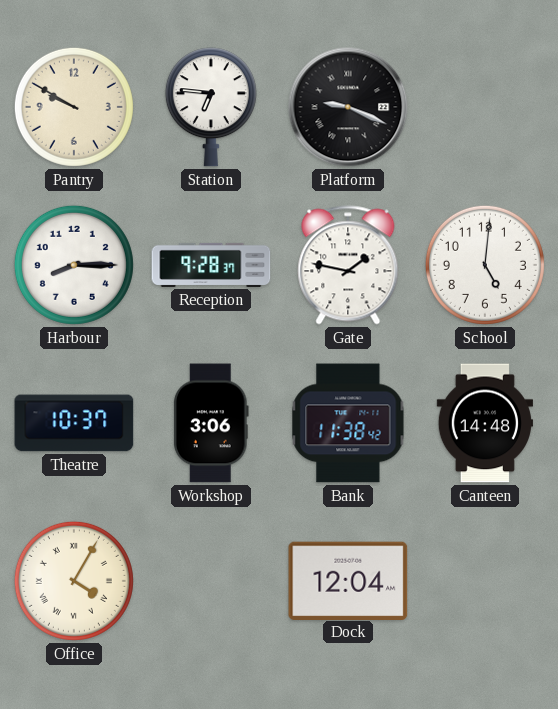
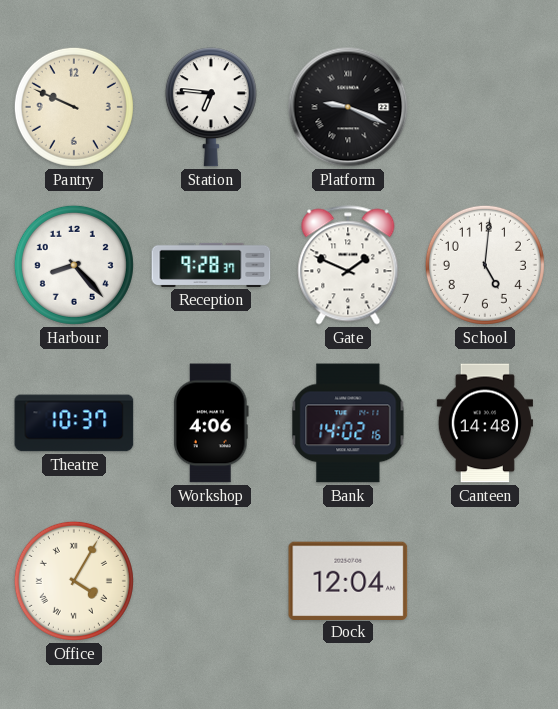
Pantry: 9:50 -> 9:49 (74, 107)
Harbour: 8:15 -> 8:23 (74, 265)
Gate: 1:47 -> 1:49 (348, 265)
Workshop: 3:06 -> 4:06 (211, 423)
Bank: 11:38 -> 14:02 (348, 423)
